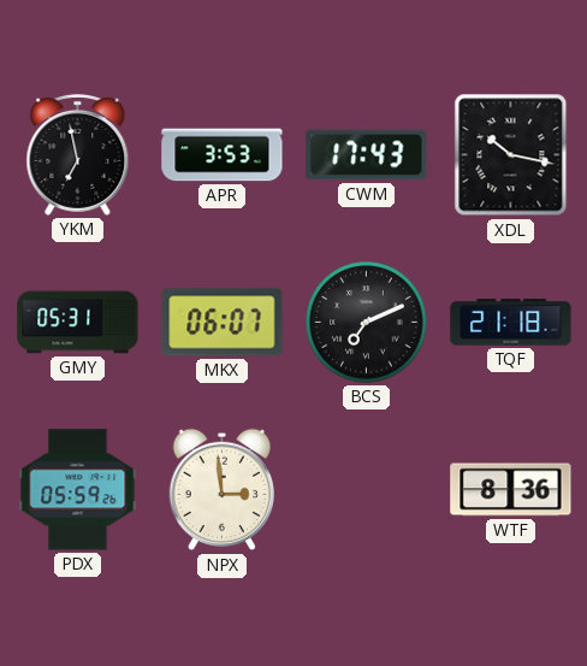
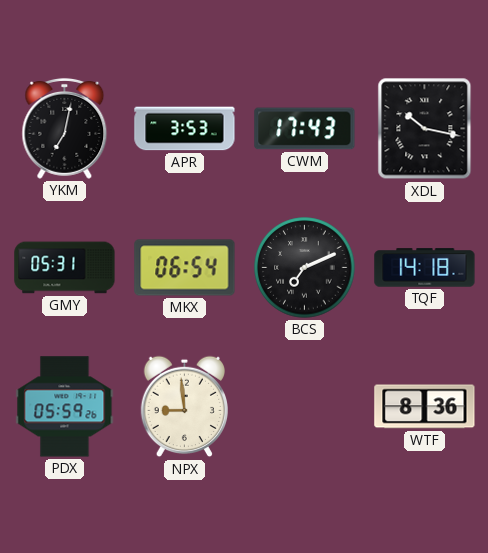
YKM: 6:58 -> 7:02 (65, 128)
MKX: 06:07 -> 06:54 (185, 268)
TQF: 21:18 -> 14:18 (425, 268)
NPX: 2:59 -> 8:59 (184, 407)
